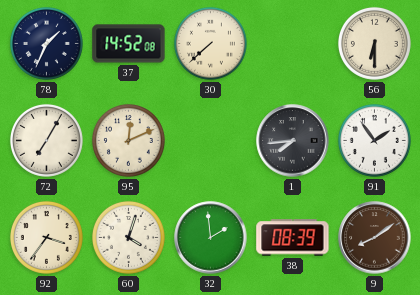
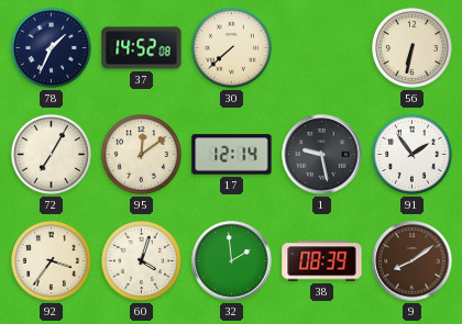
56: 6:30 -> 6:32 (411, 47)
95: 12:11 -> 12:09 (141, 154)
17: none -> 12:14 (232, 155)
1: 7:44 -> 9:28 (322, 155)
